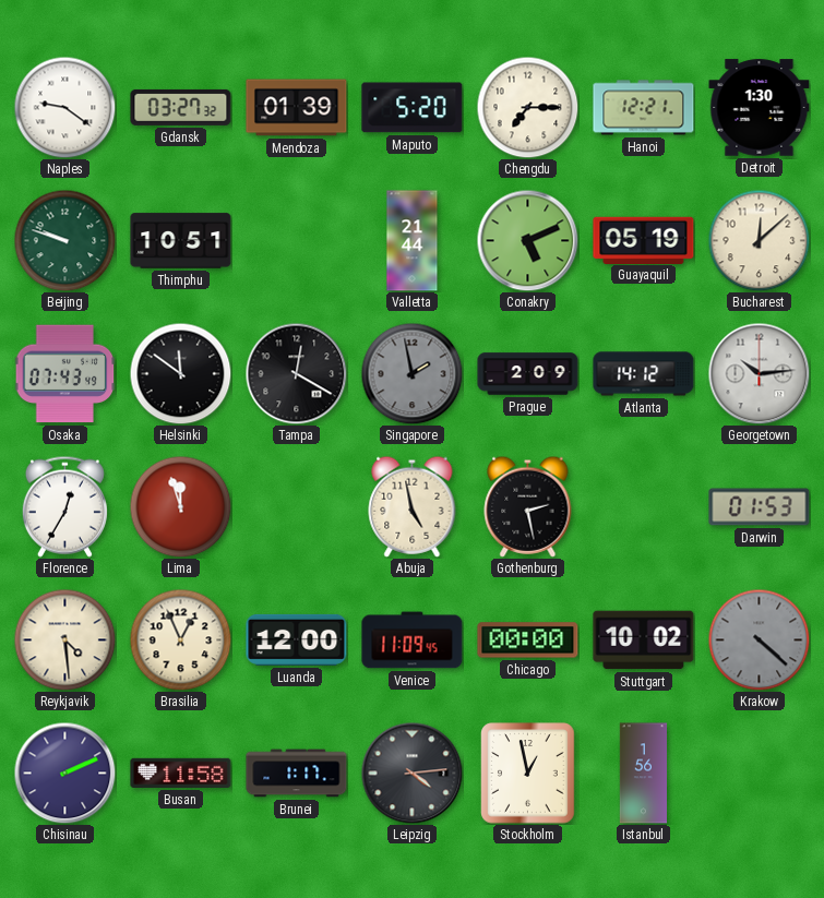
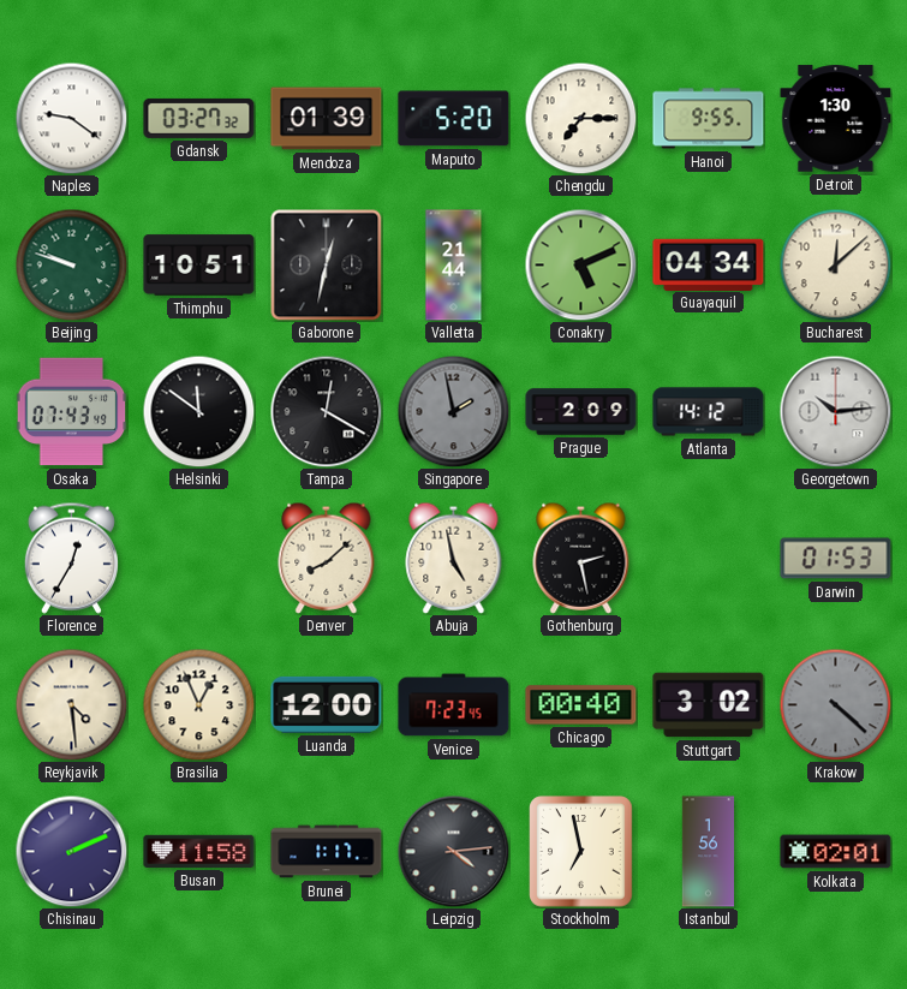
Hanoi: 12:21 -> 9:55 (709, 119)
Gaborone: none -> 12:32 (326, 264)
Guayaquil: 05:19 -> 04:34 (709, 264)
Lima: 11:57 -> none (180, 506)
Denver: none -> 8:08 (327, 558)
Venice: 11:09 -> 7:23 (454, 705)
Chicago: 00:00 -> 00:40 (581, 705)
Stuttgart: 10:02 -> 3:02 (709, 705)
Stockholm: 12:58 -> 6:58 (581, 852)
Kolkata: none -> 02:01 (836, 852)
